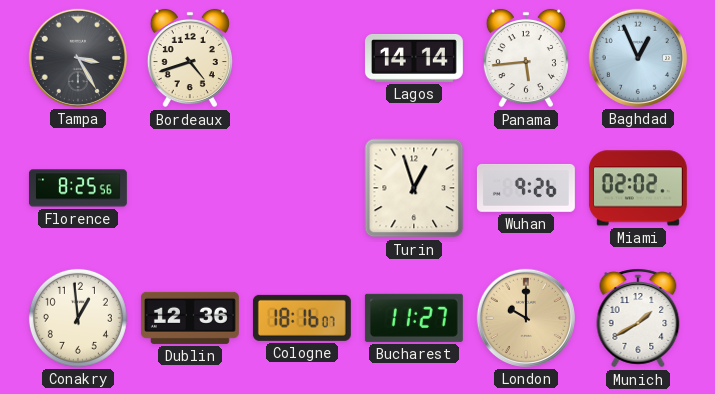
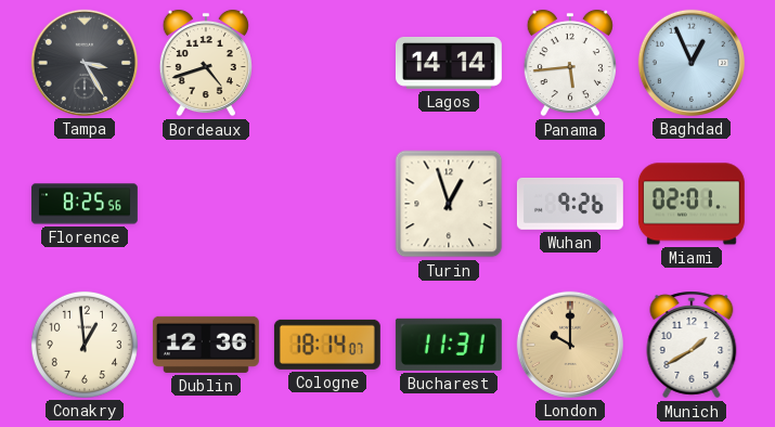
Miami: 02:02 -> 02:01 (692, 204)
Cologne: 18:16 -> 18:14 (327, 345)
Bucharest: 11:27 -> 11:31 (449, 345)
